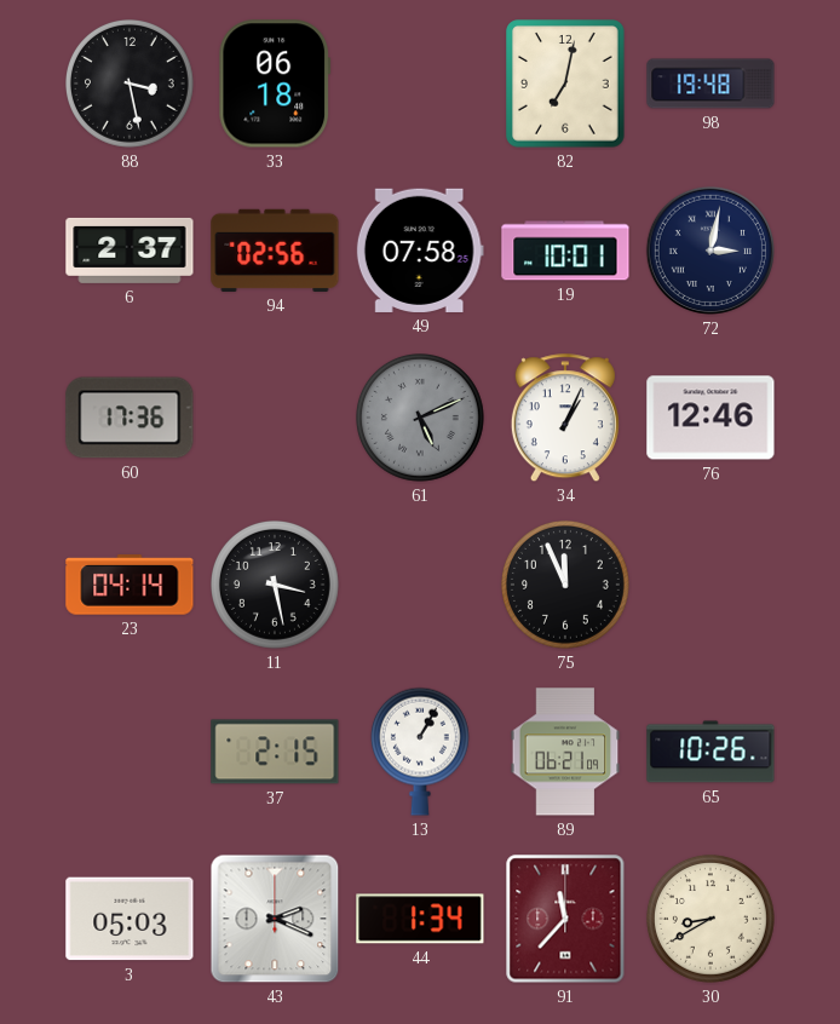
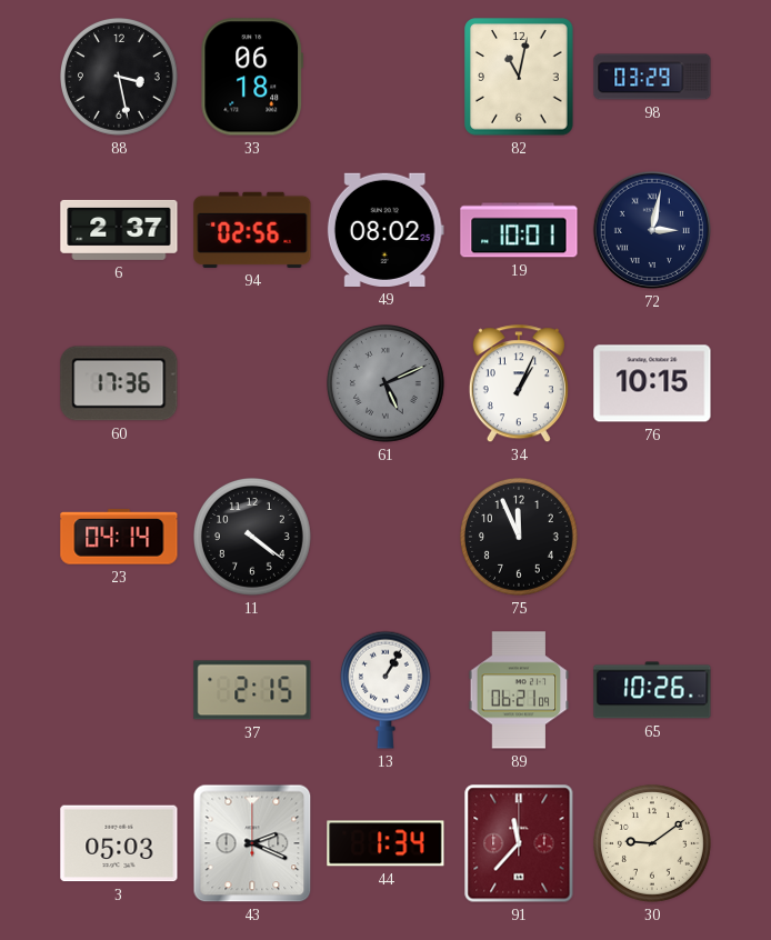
82: 7:02 -> 11:02 (519, 77)
98: 19:48 -> 03:29 (652, 77)
49: 07:58 -> 08:02 (385, 230)
76: 12:46 -> 10:15 (652, 383)
11: 3:28 -> 4:21 (253, 538)
30: 8:40 -> 9:09 (653, 844)
